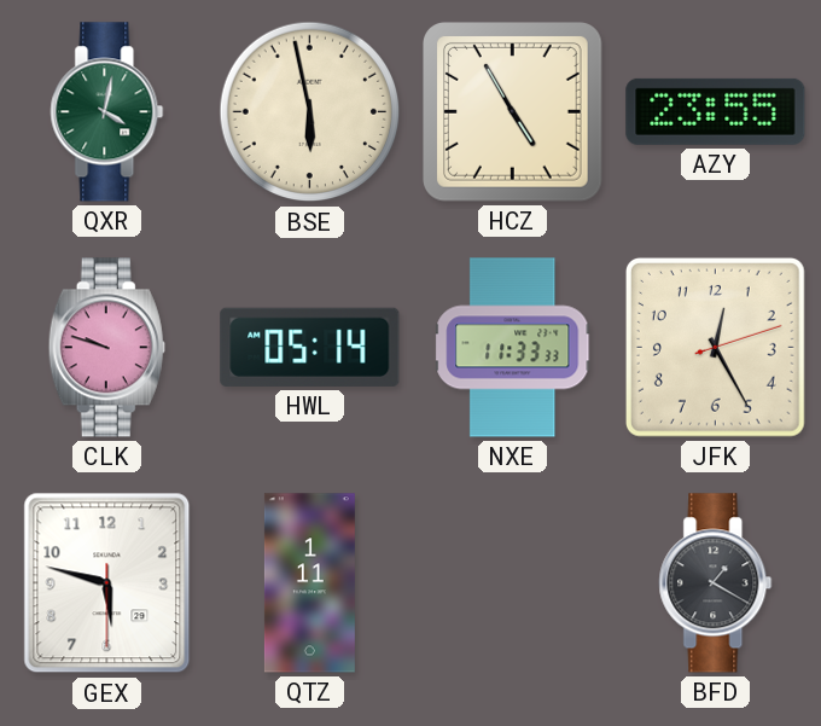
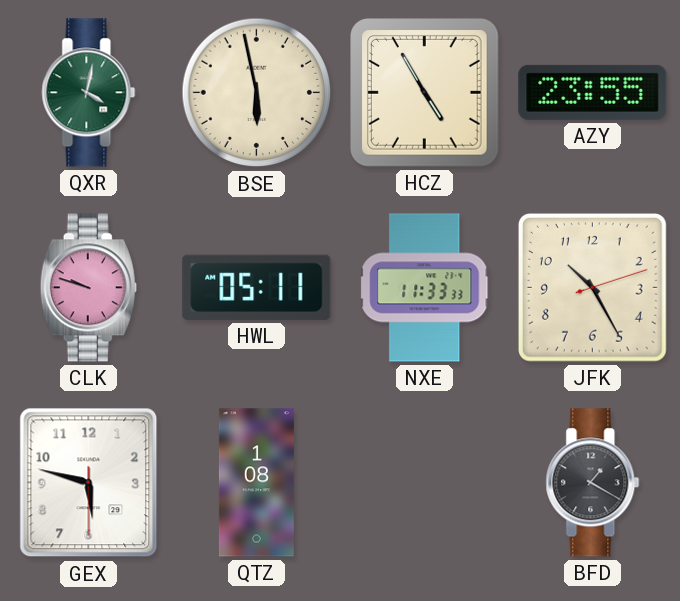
HWL: 05:14 -> 05:11 (257, 287)
JFK: 12:25 -> 10:25 (592, 287)
QTZ: 1:11 -> 1:08 (256, 483)
